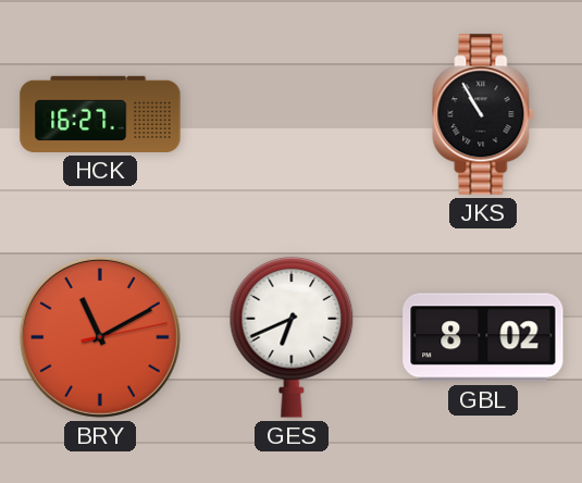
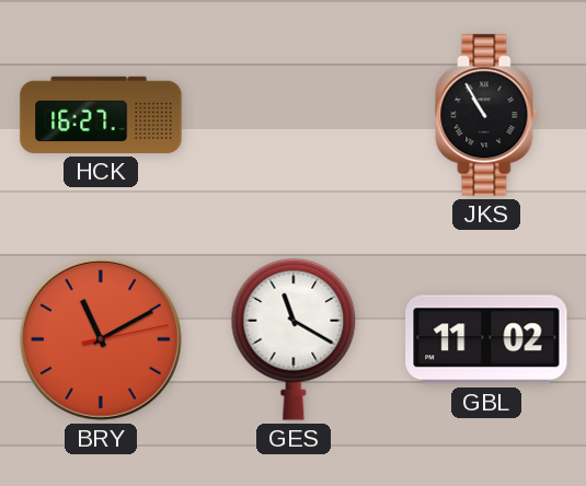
GES: 6:41 -> 11:20 (294, 339)
GBL: 8:02 -> 11:02 (486, 339)
